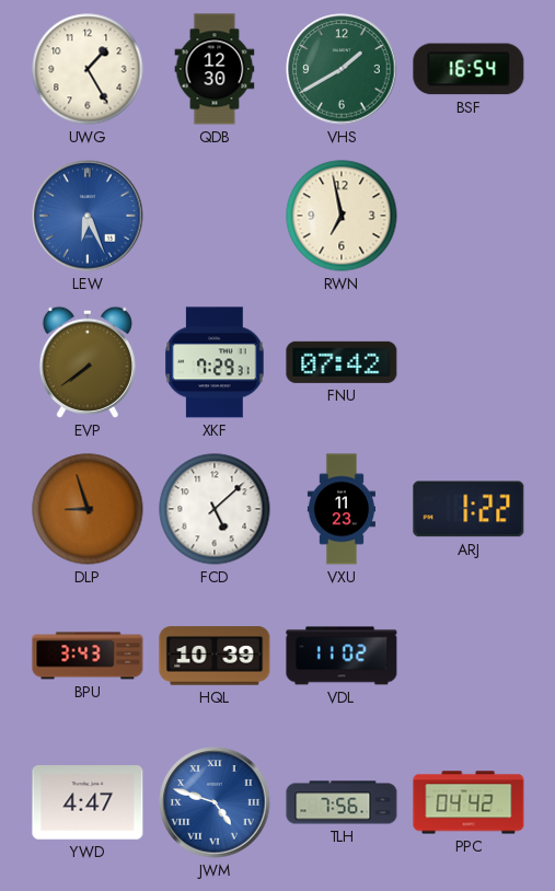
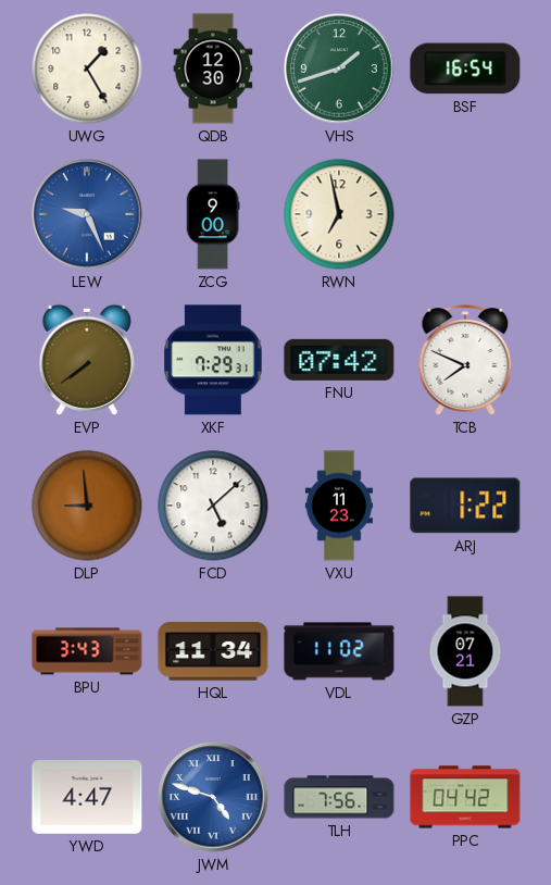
VHS: 1:40 -> 1:42 (339, 68)
LEW: 6:26 -> 9:26 (87, 214)
ZCG: none -> 9:00 (213, 214)
TCB: none -> 7:49 (465, 360)
DLP: 8:57 -> 8:59 (87, 506)
HQL: 10:39 -> 11:34 (213, 651)
GZP: none -> 07:21 (465, 651)
